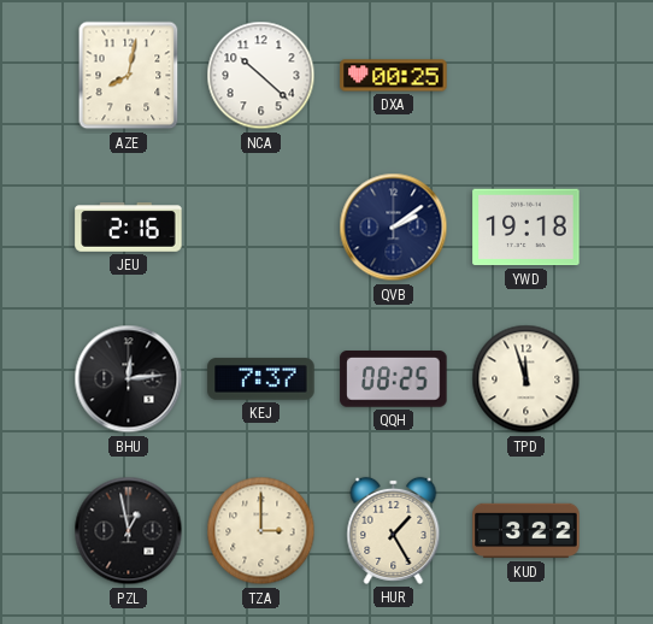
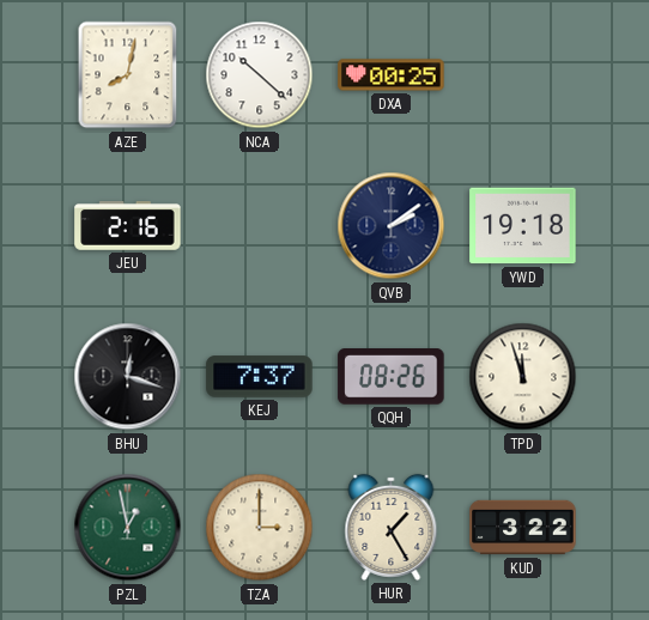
BHU: 12:14 -> 12:18 (128, 377)
QQH: 08:25 -> 08:26 (392, 377)
PZL dial: black -> green (128, 528)
